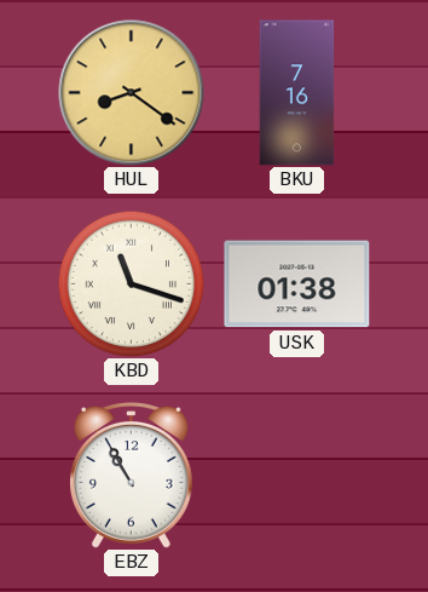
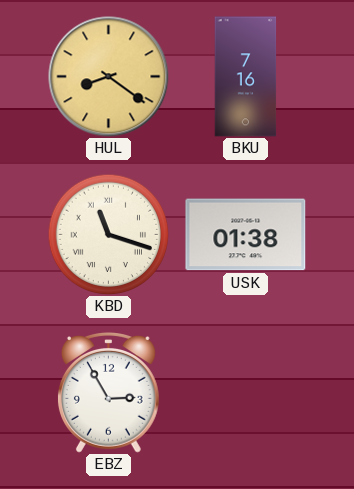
EBZ: 10:55 -> 2:55 (108, 393)
